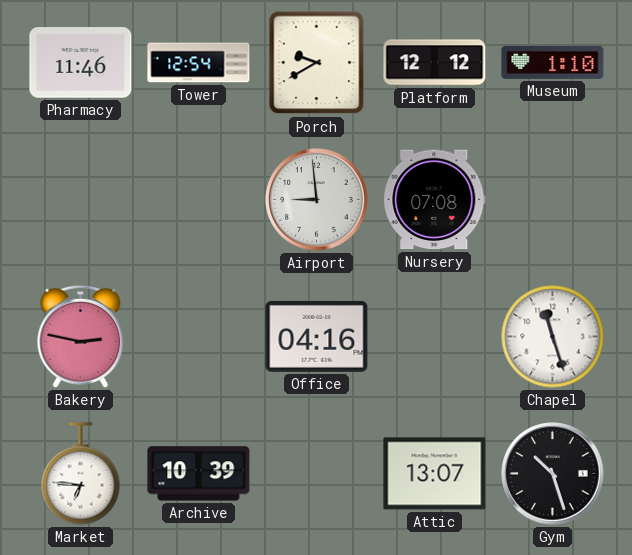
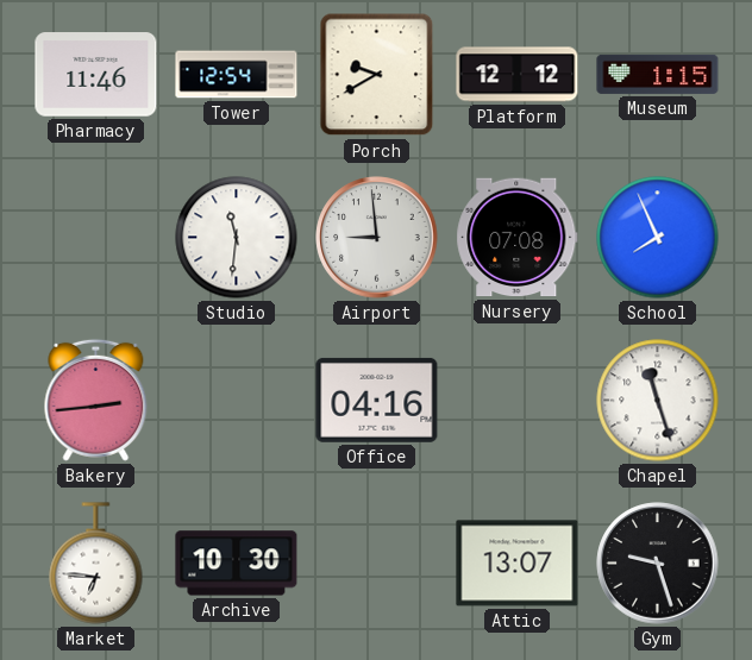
Museum: 1:10 -> 1:15 (658, 74)
Studio: none -> 11:31 (237, 238)
School: none -> 7:56 (658, 238)
Bakery: 2:47 -> 2:44 (96, 400)
Archive: 10:39 -> 10:30 (237, 564)
Gym: 10:27 -> 9:27 (658, 564)
